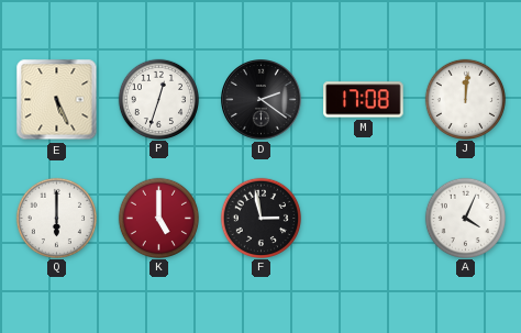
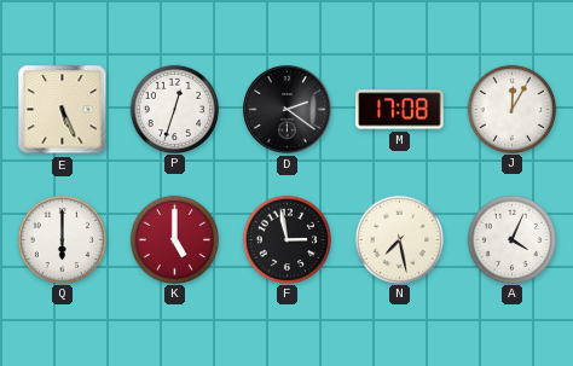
J: 12:01 -> 12:05 (511, 109)
N: none -> 7:28 (399, 239)
